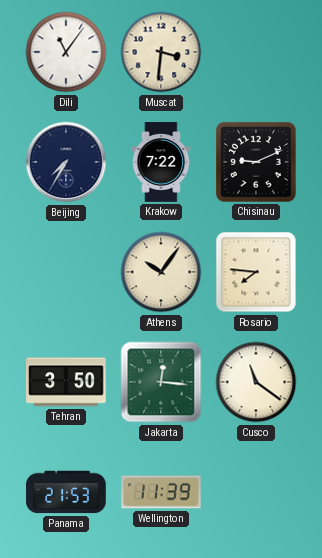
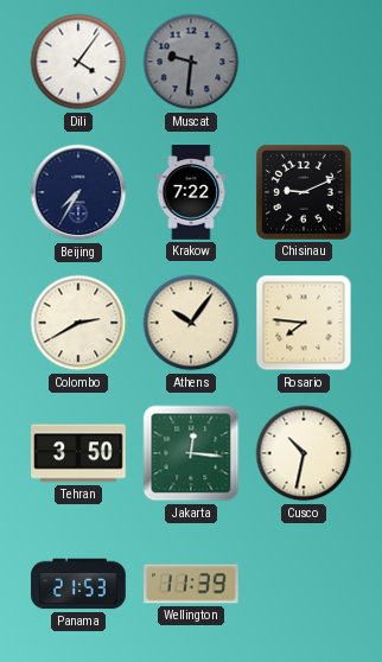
Dili: 11:06 -> 4:06 (78, 62)
Muscat: 3:31 -> 9:31 (191, 62)
Muscat dial: cream -> grey (191, 62)
Colombo: none -> 2:40 (78, 323)
Cusco: 11:21 -> 10:32 (304, 453)
